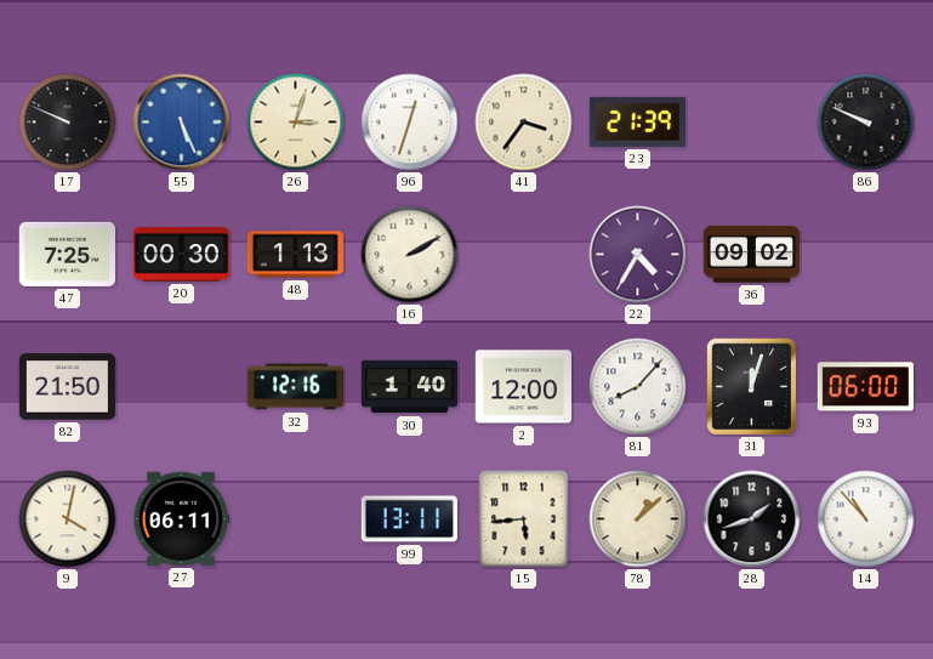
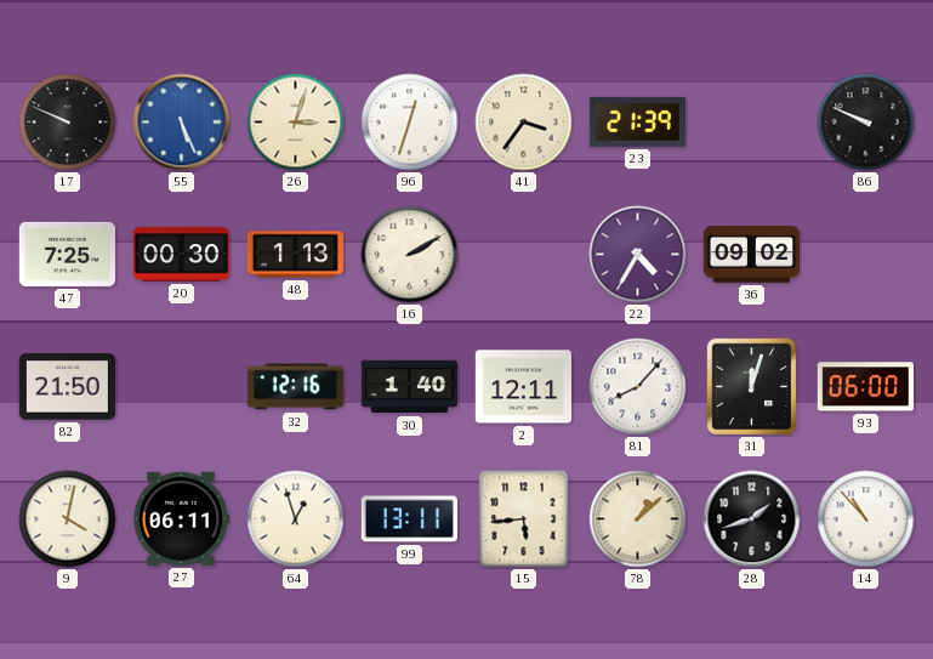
2: 12:00 -> 12:11 (523, 387)
64: none -> 12:57 (296, 519)
